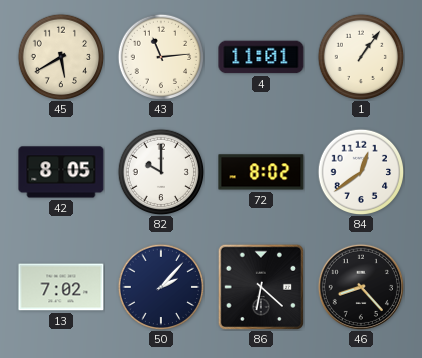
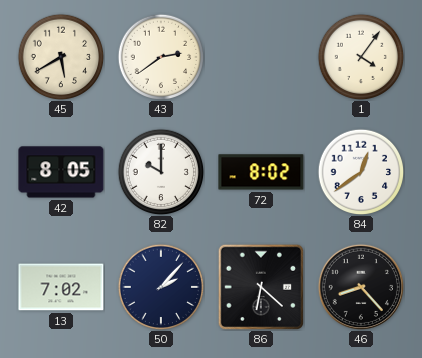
43: 11:14 -> 2:39 (161, 57)
4: 11:01 -> none (261, 57)
1: 1:06 -> 4:06 (361, 57)
